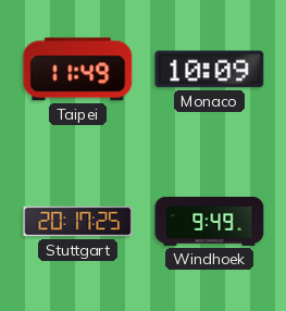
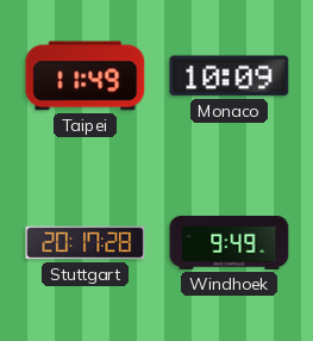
Stuttgart: 20:17:25 -> 20:17:28 (86, 243)
